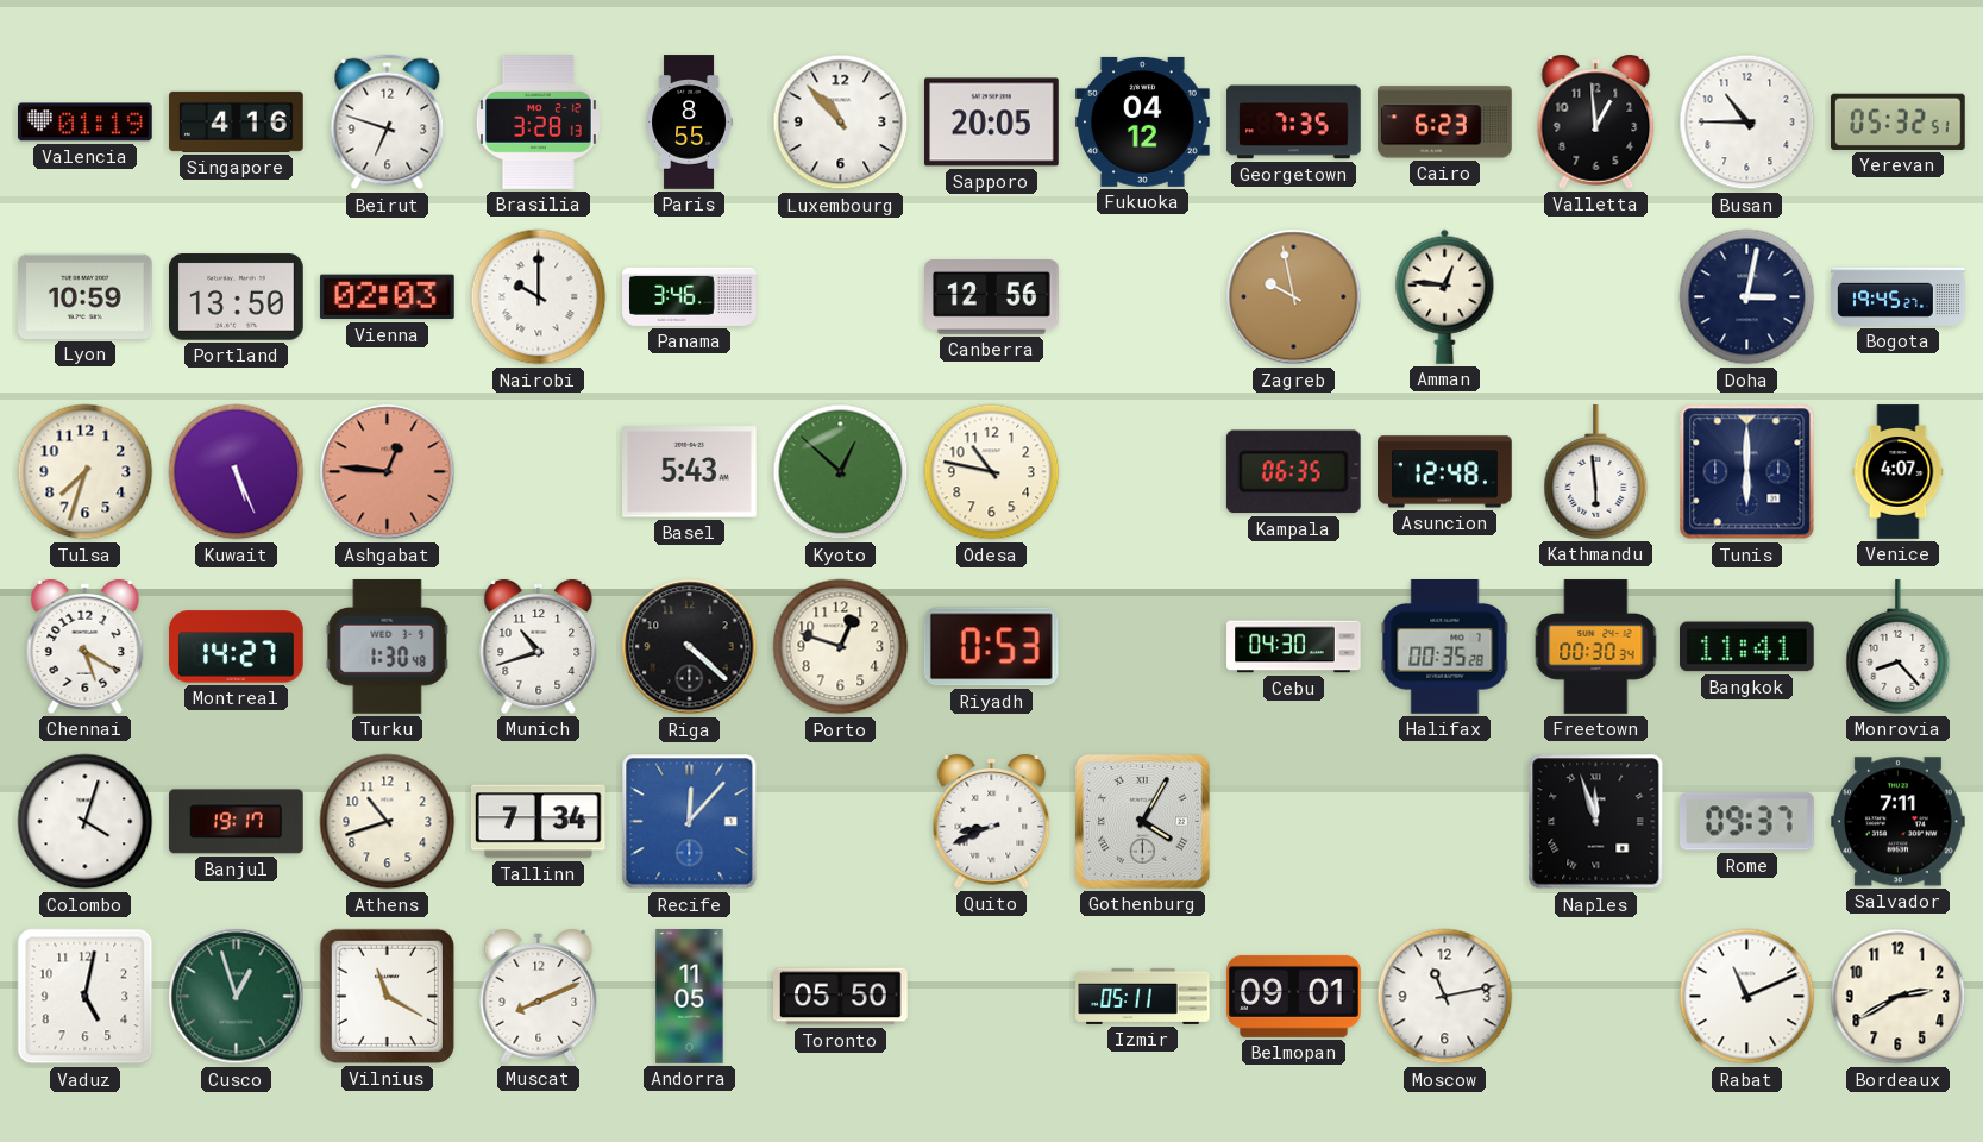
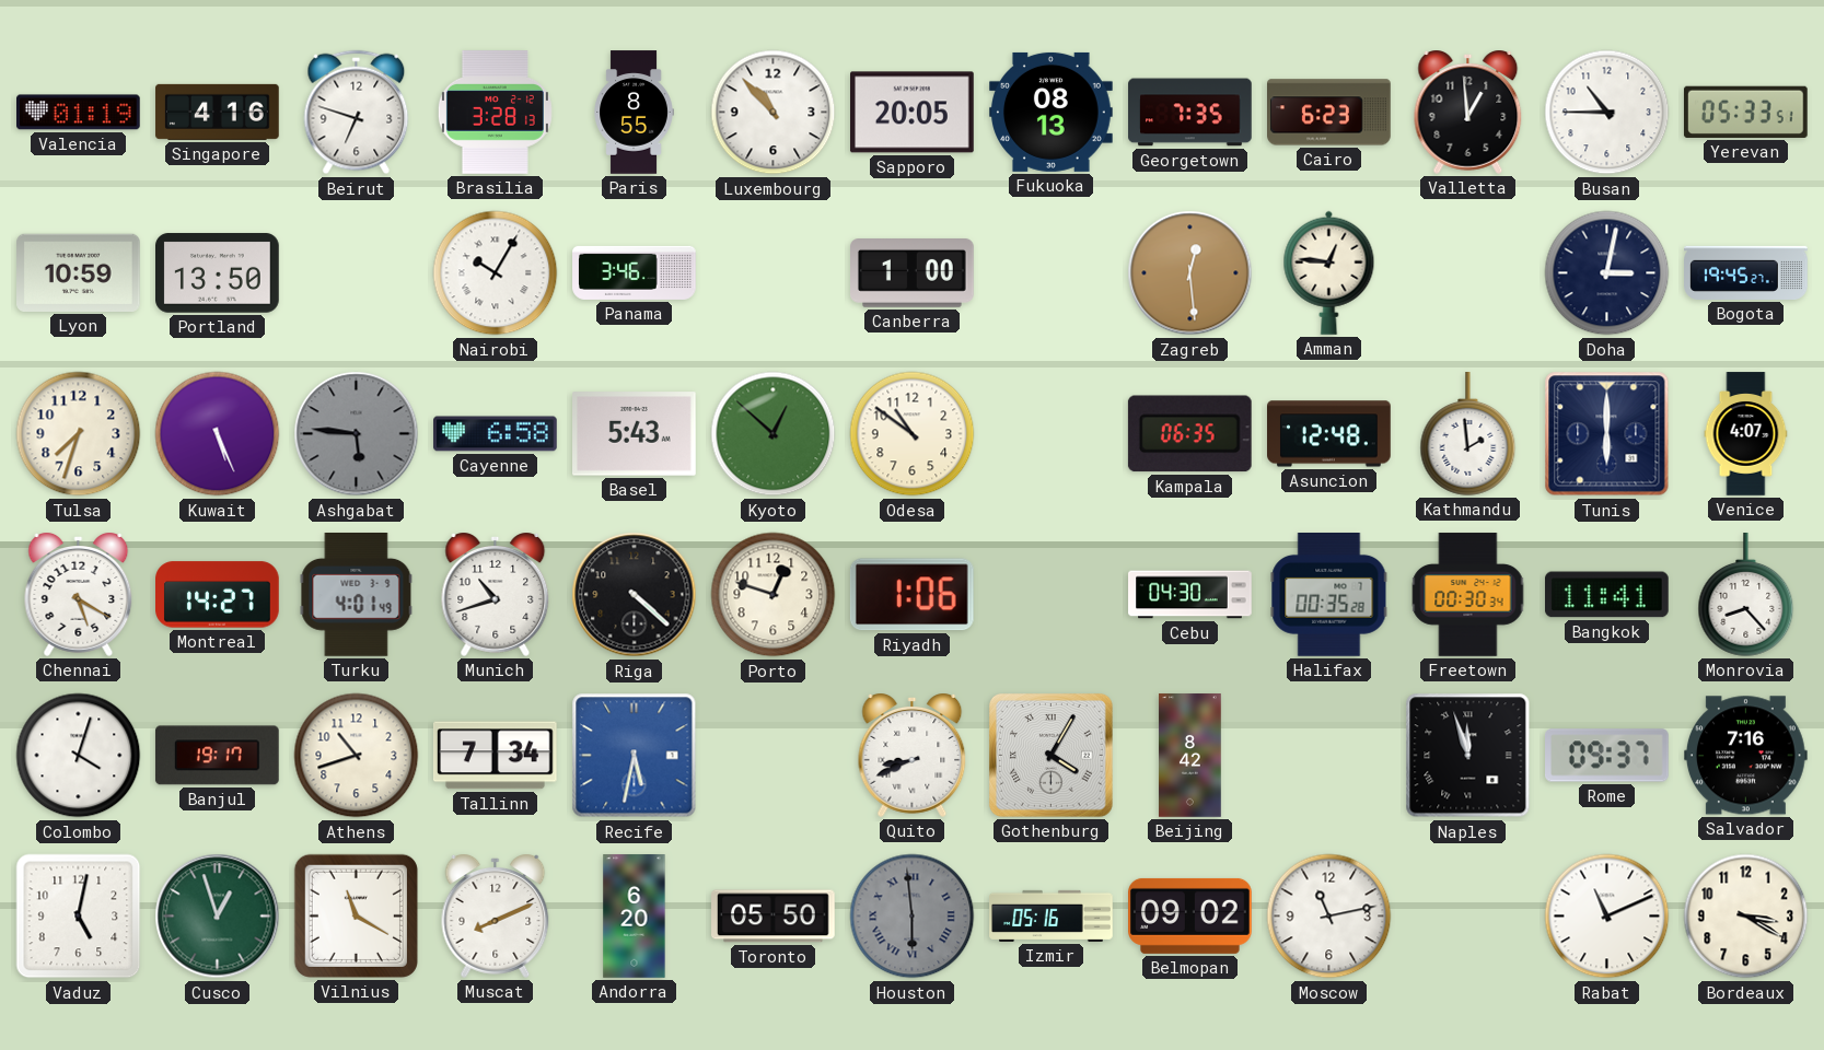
Fukuoka: 04:12 -> 08:13 (1052, 112)
Yerevan: 05:32 -> 05:33 (1745, 112)
Vienna: 02:03 -> none (387, 297)
Nairobi: 10:00 -> 10:05 (496, 273)
Canberra: 12:56 -> 1:00 (913, 273)
Zagreb: 9:58 -> 12:29 (1190, 273)
Ashgabat: 12:46 -> 5:46 (357, 434)
Ashgabat dial: salmon -> grey (357, 434)
Cayenne: none -> 6:58 (496, 434)
Odesa: 10:47 -> 10:51 (913, 434)
Kathmandu: 5:59 -> 1:59 (1468, 434)
Turku: 1:30 -> 4:01 (357, 595)
Riyadh: 0:53 -> 1:06 (911, 595)
Recife: 12:07 -> 5:32 (635, 756)
Beijing: none -> 8:42 (1190, 756)
Salvador: 7:11 -> 7:16 (1746, 756)
Andorra: 11:05 -> 6:20 (635, 917)
Houston: none -> 5:59 (913, 917)
Izmir: 05:11 -> 05:16 (1052, 915)
Belmopan: 09:01 -> 09:02 (1190, 915)
Bordeaux: 2:40 -> 3:20 (1746, 917)
